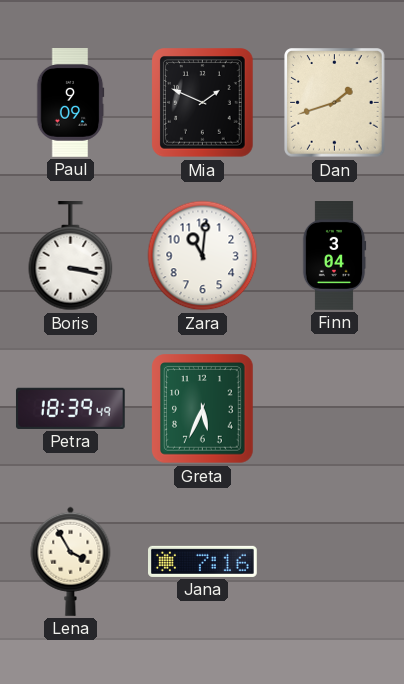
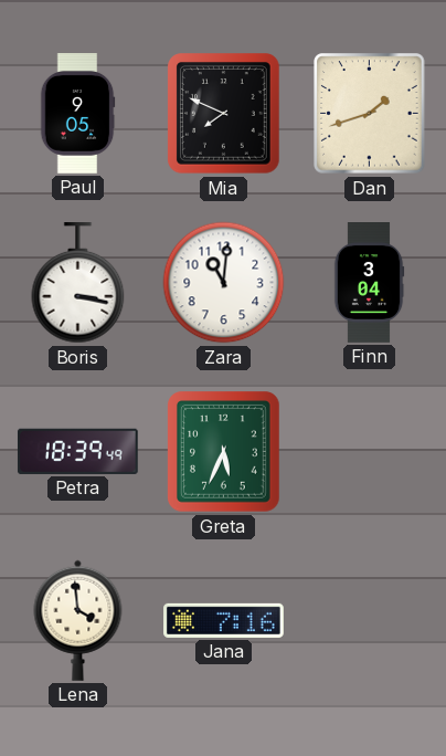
Paul: 9:09 -> 9:05 (77, 114)
Mia: 1:49 -> 7:49 (224, 114)
Lena: 3:55 -> 3:59 (78, 620)
